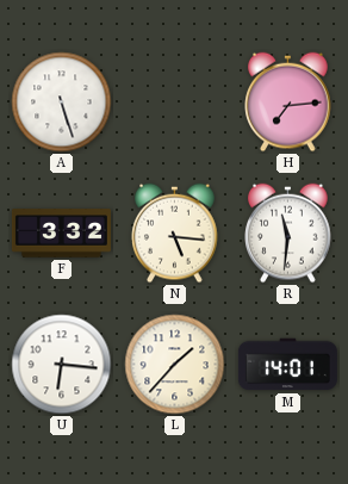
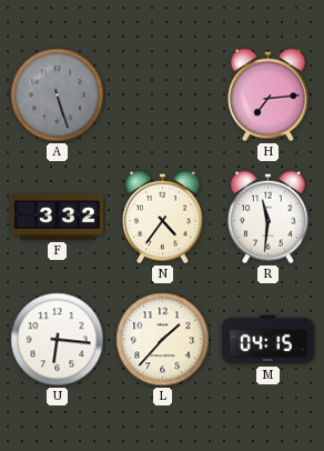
A dial: white -> grey (58, 96)
N: 5:16 -> 4:36 (163, 218)
M: 14:01 -> 04:15 (267, 340)
